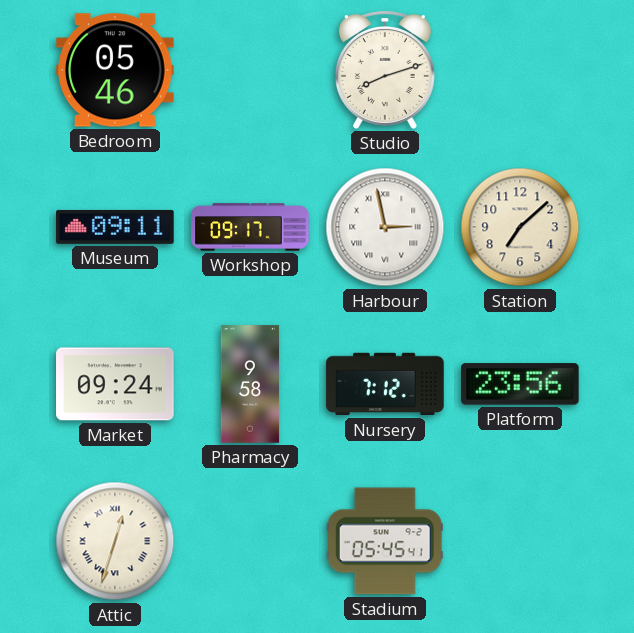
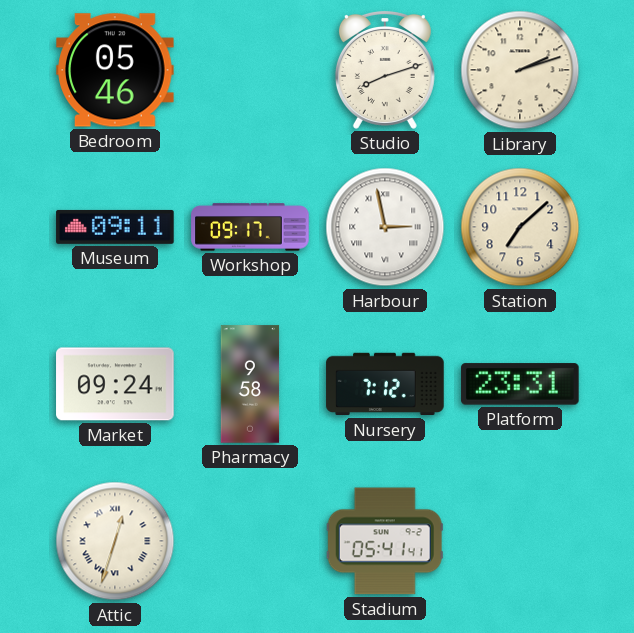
Library: none -> 2:12 (520, 70)
Platform: 23:56 -> 23:31 (520, 384)
Stadium: 05:45 -> 05:41 (385, 541)
